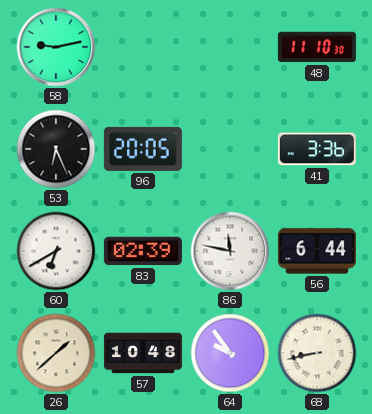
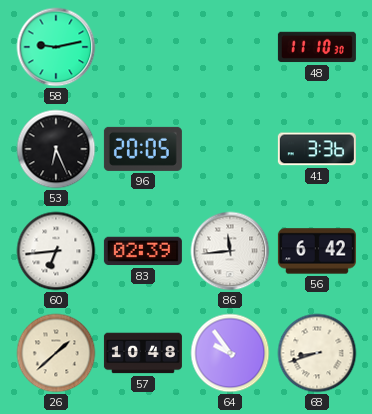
60: 6:40 -> 6:44 (56, 251)
86: 11:47 -> 11:44 (230, 251)
56: 6:44 -> 6:42 (317, 251)
68: 8:43 -> 8:42 (317, 353)
